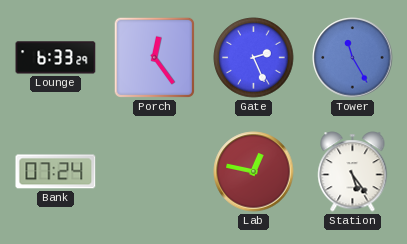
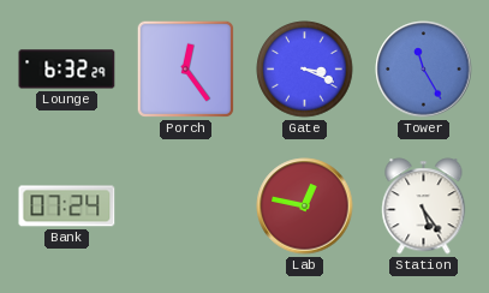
Lounge: 6:33 -> 6:32 (67, 70)
Gate: 2:26 -> 3:19 (305, 70)
